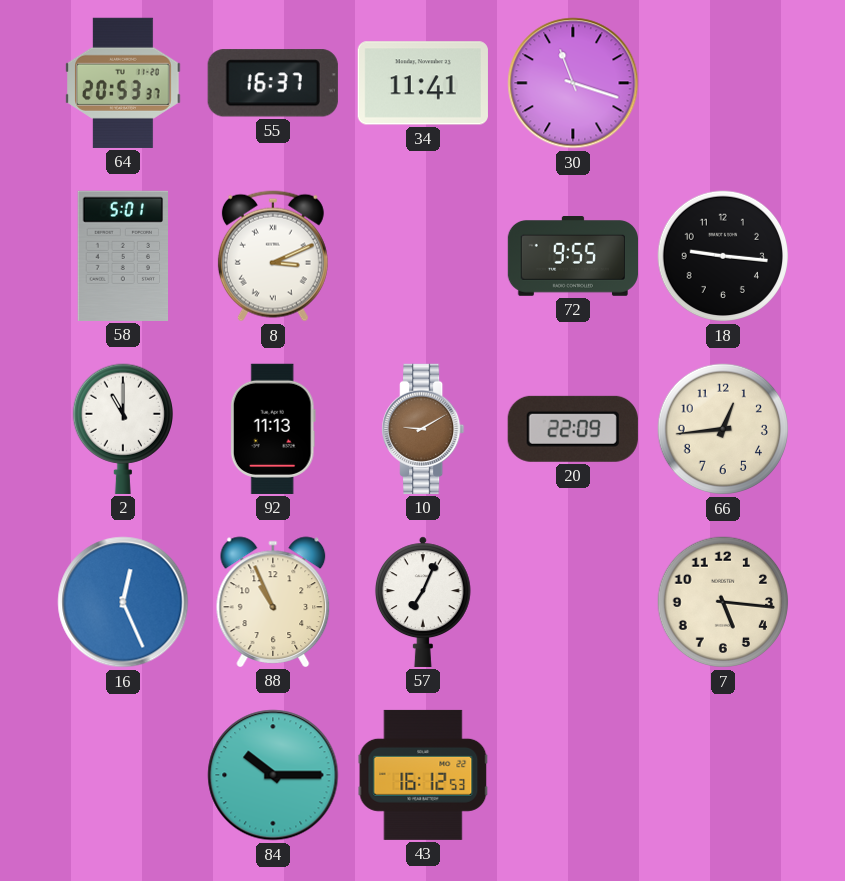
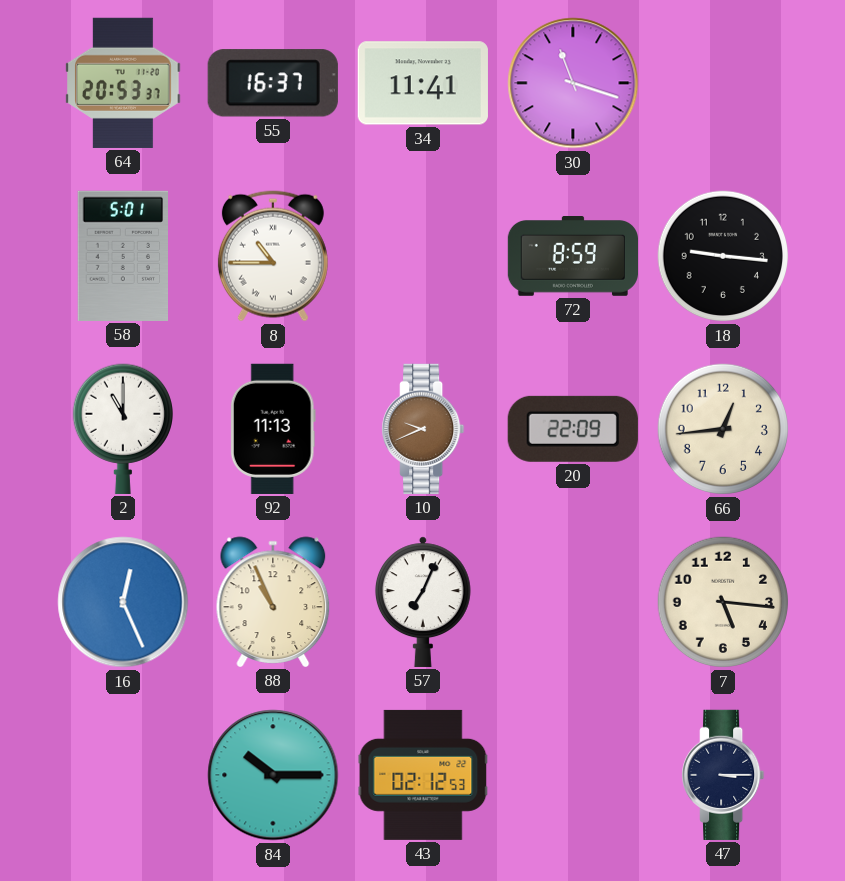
8: 3:11 -> 10:45 (273, 256)
72: 9:55 -> 8:59 (572, 257)
10: 9:10 -> 9:41 (423, 429)
43: 16:12 -> 02:12 (423, 775)
47: none -> 3:15 (723, 775)
